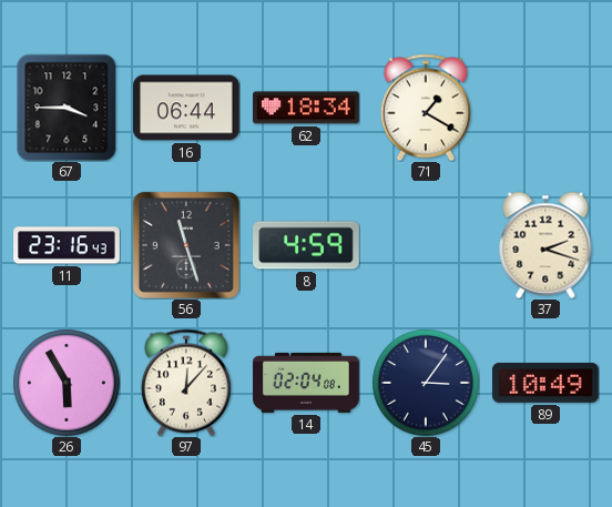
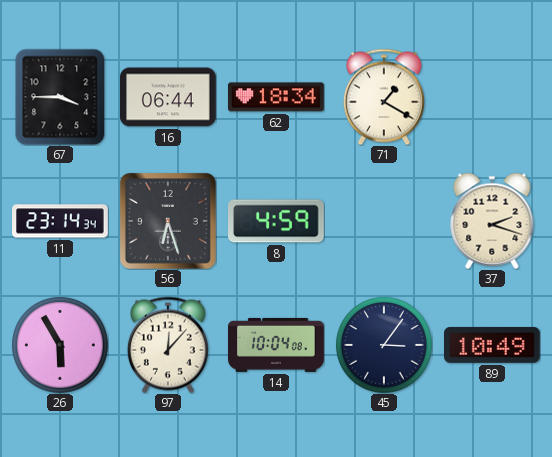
11: 23:16 -> 23:14 (60, 221)
56: 11:27 -> 6:27 (168, 221)
14: 02:04 -> 10:04 (276, 345)
